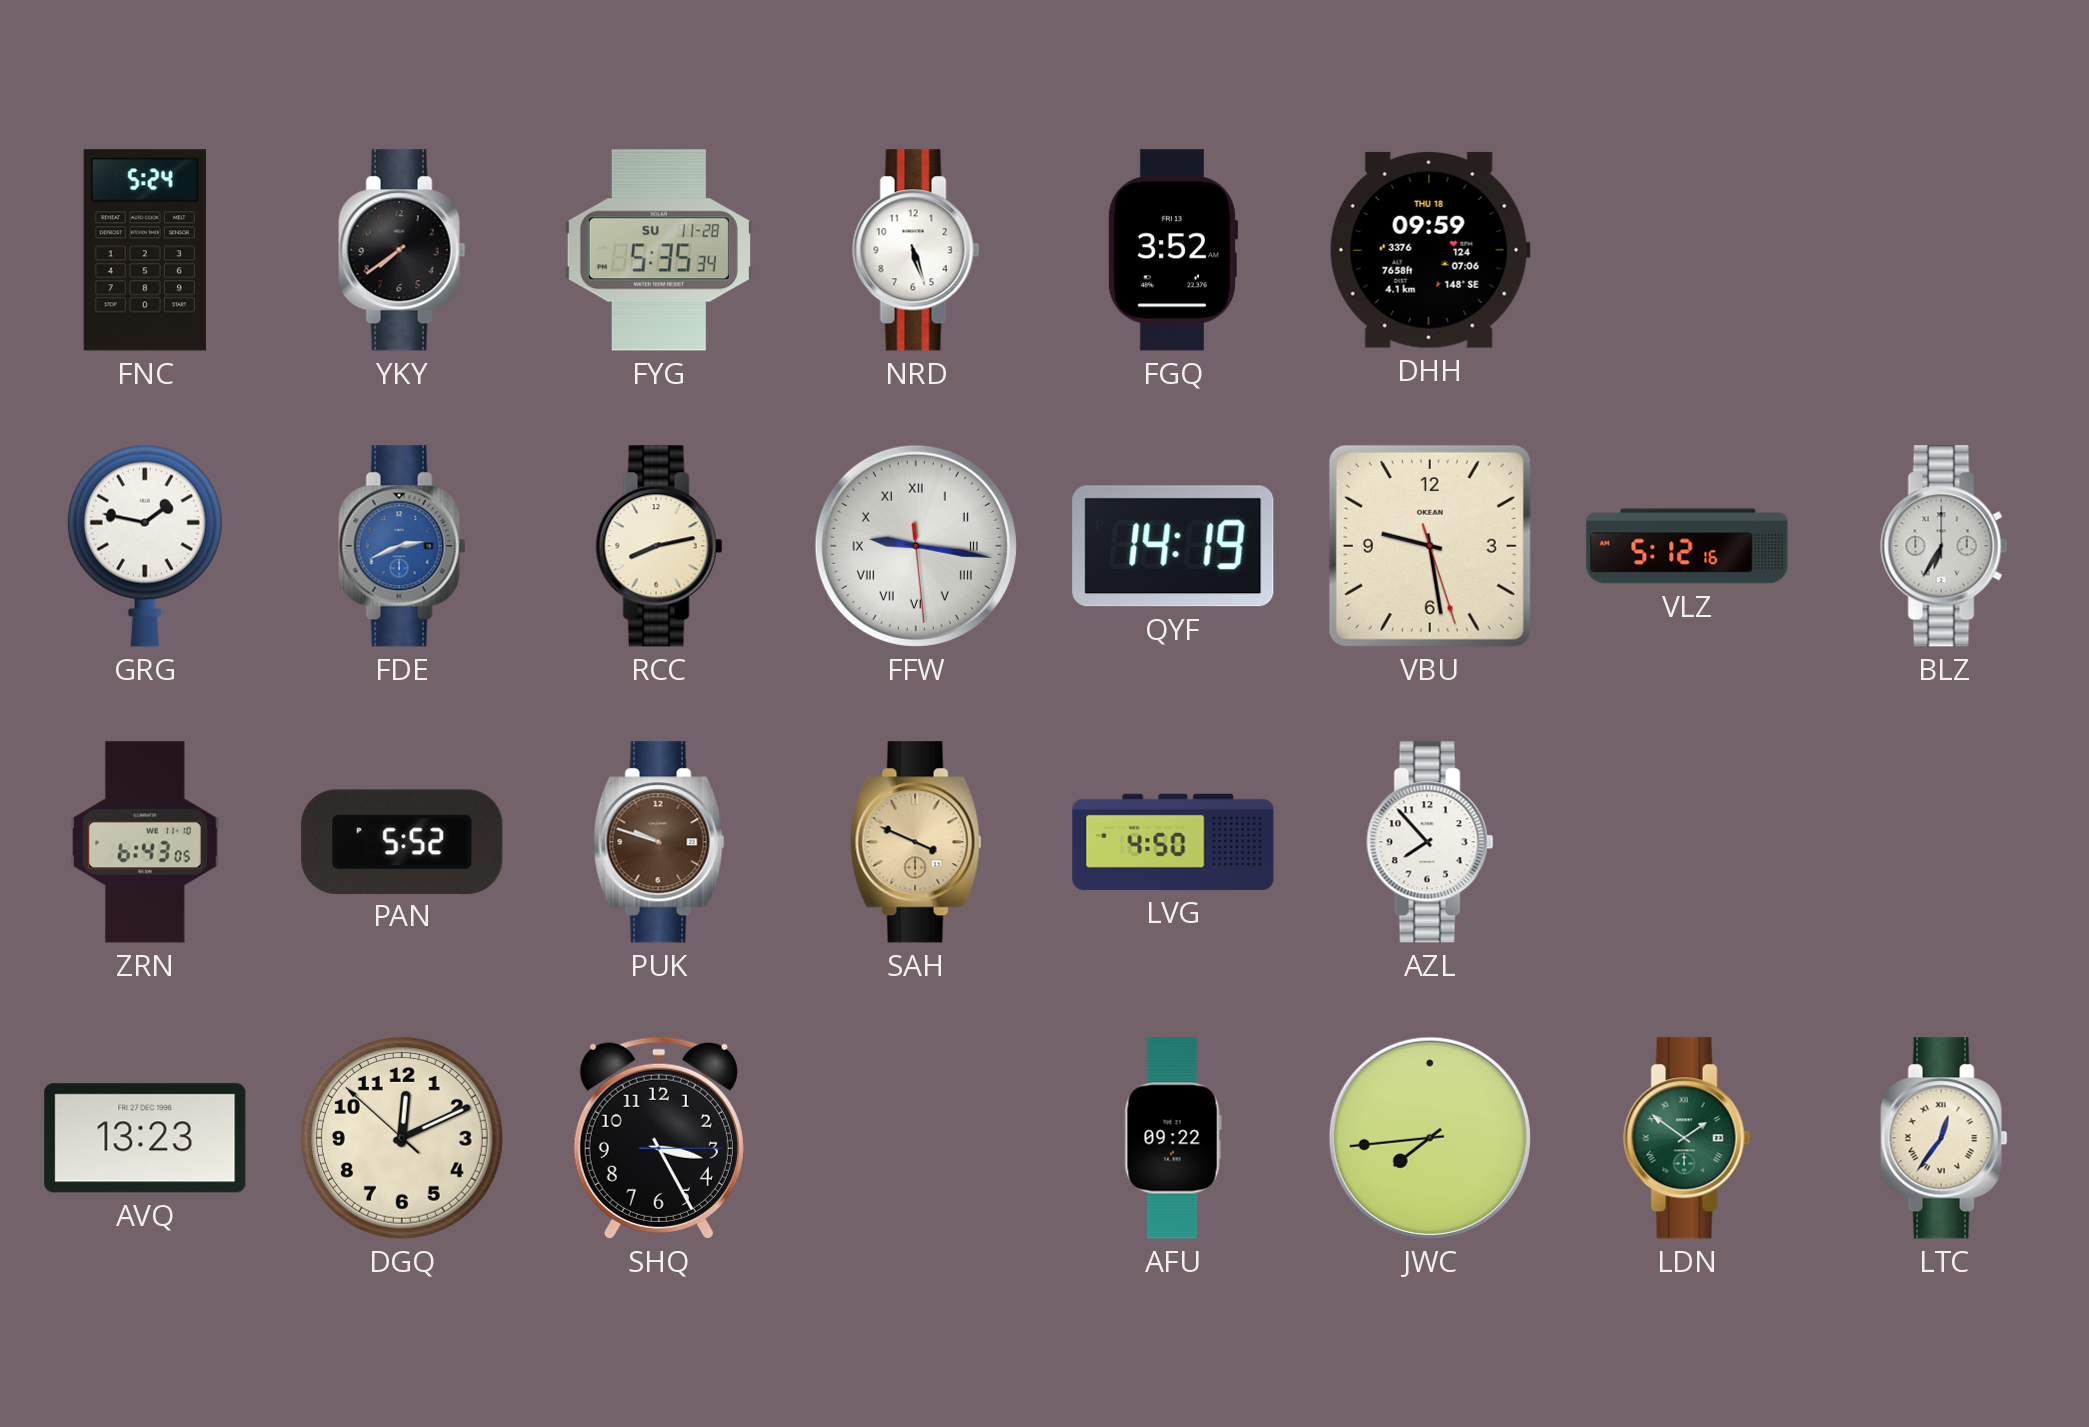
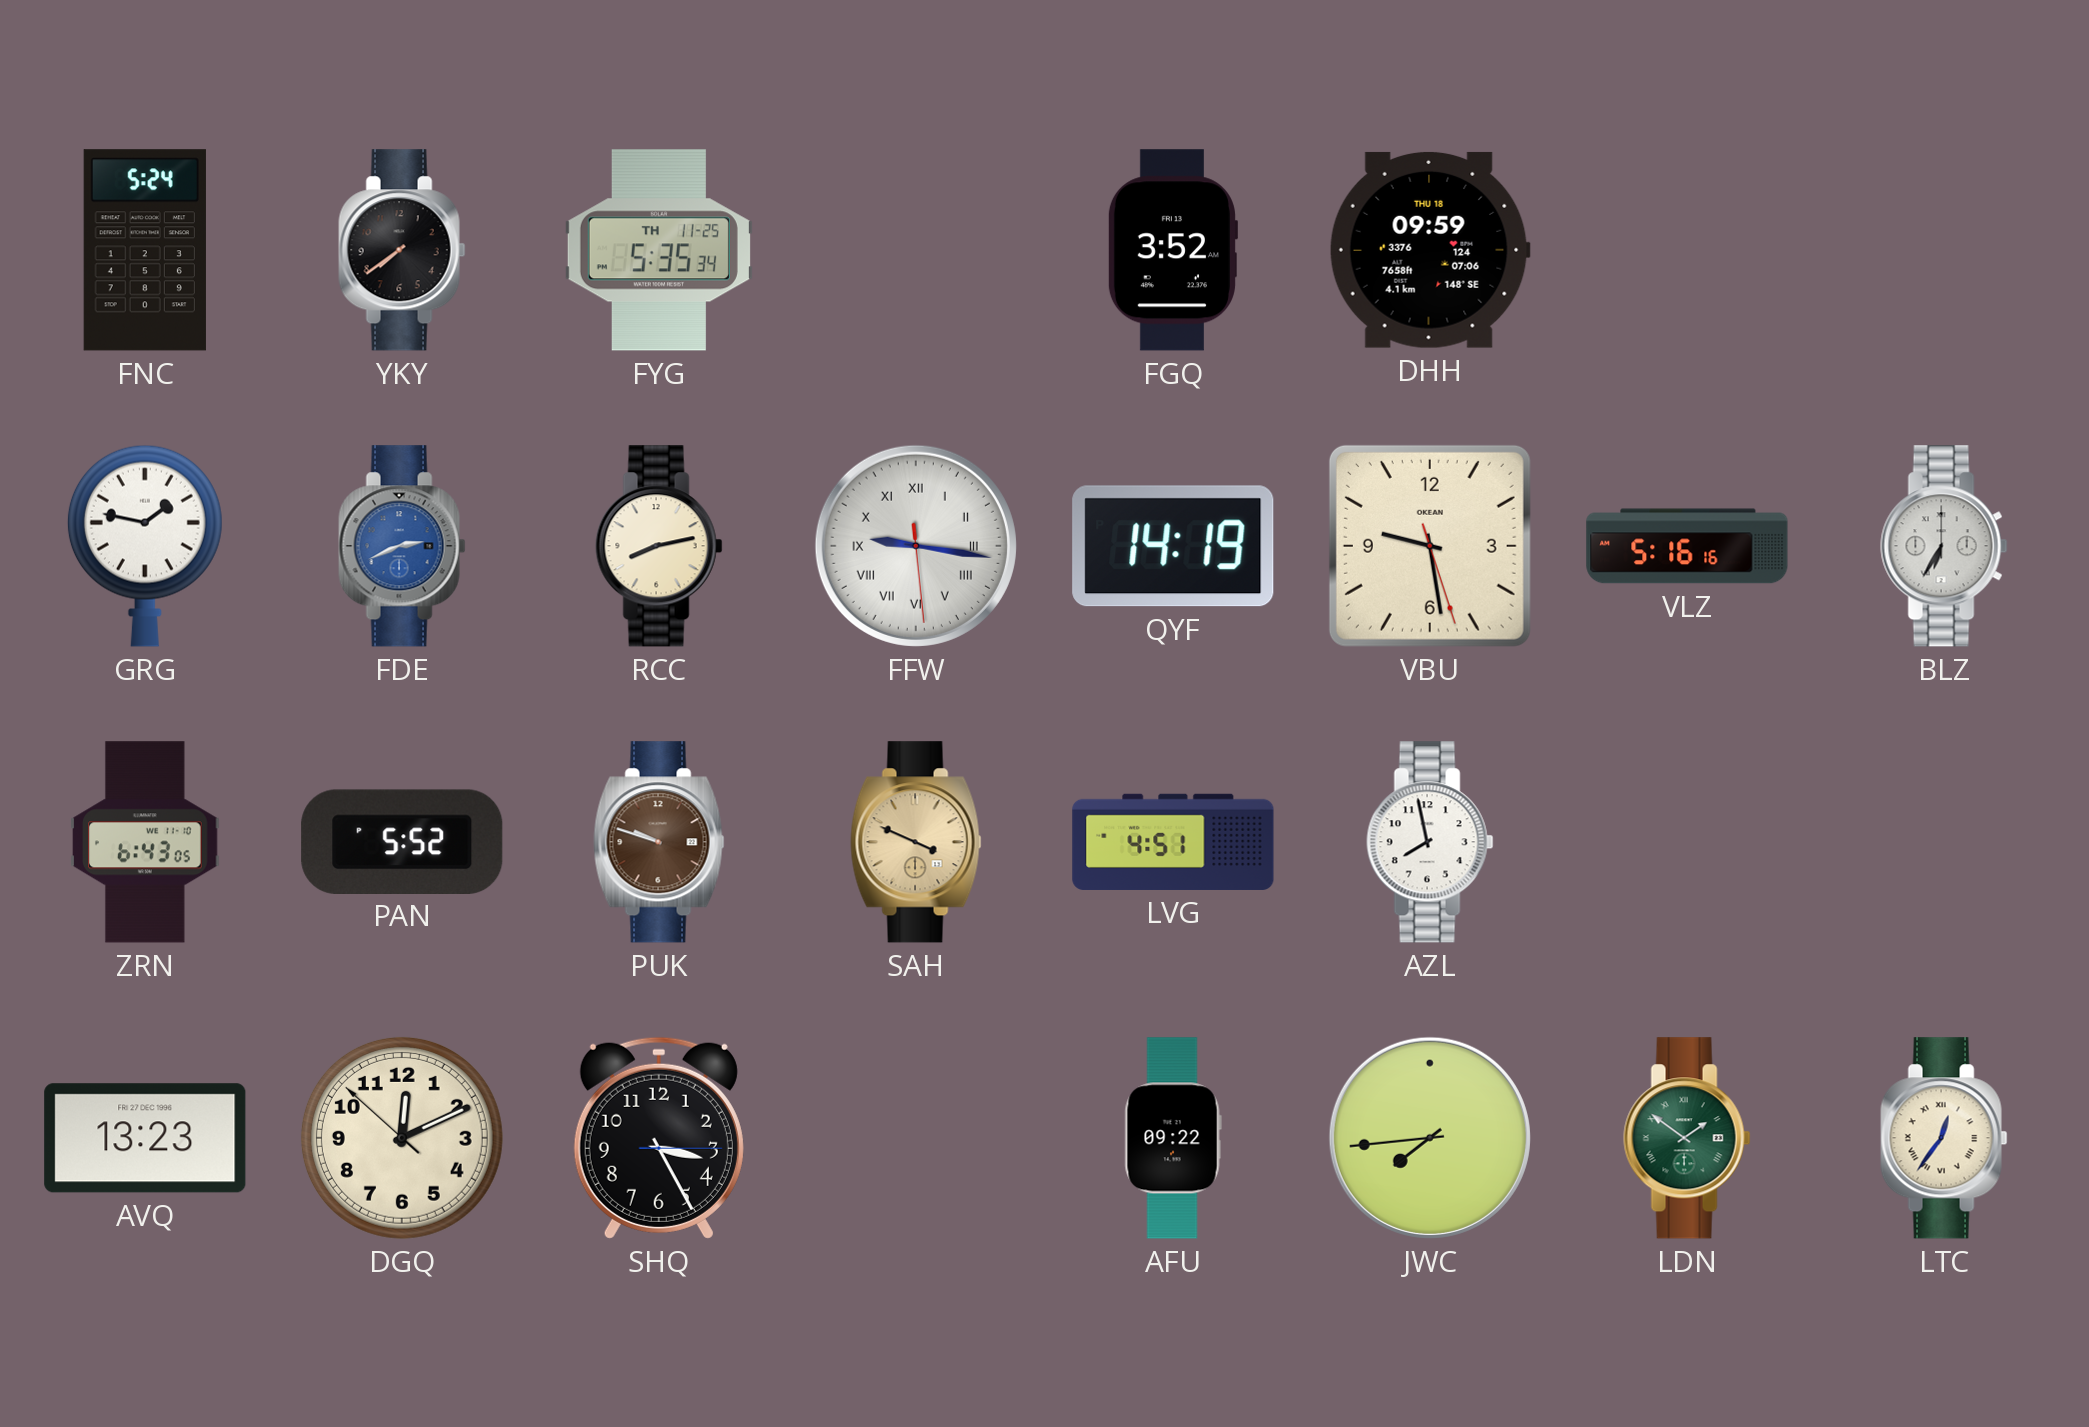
FYG date: SU 11-28 -> TH 11-25 (659, 250)
NRD: 5:27 -> none (916, 250)
VLZ: 5:12 -> 5:16 (1687, 546)
LVG: 4:50 -> 4:51 (1173, 842)
AZL: 7:53 -> 7:58 (1430, 842)
